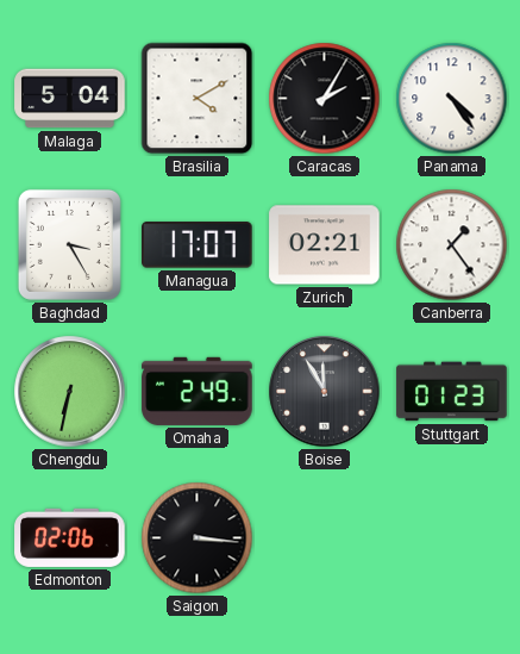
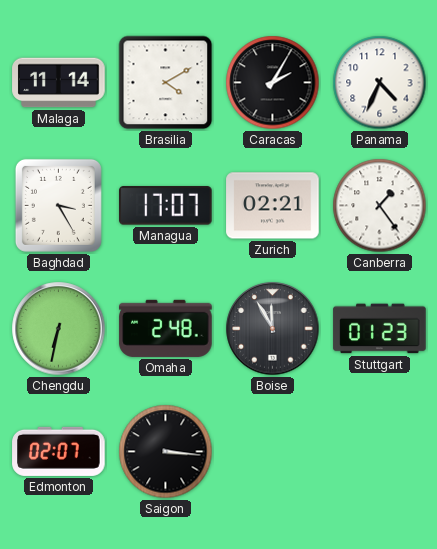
Malaga: 5:04 -> 11:14 (59, 83)
Panama: 4:24 -> 4:34 (380, 83)
Omaha: 2:49 -> 2:48 (166, 328)
Edmonton: 02:06 -> 02:07 (59, 451)
